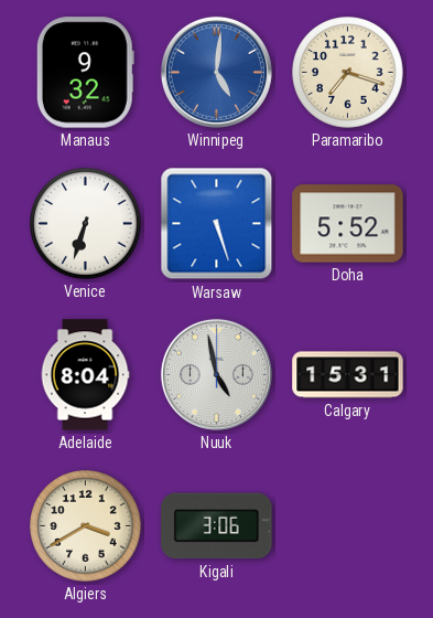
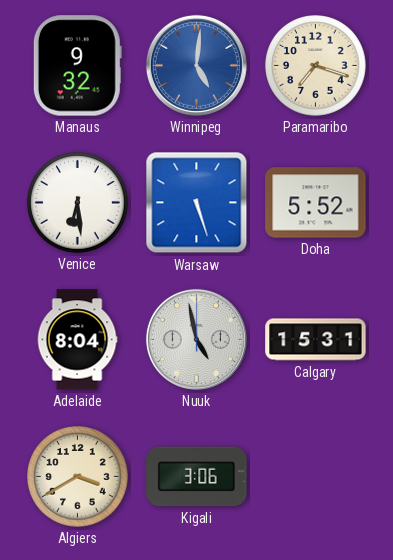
Venice: 6:33 -> 6:29 (78, 203)
